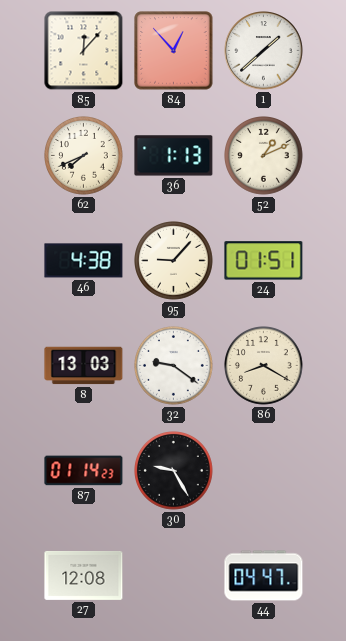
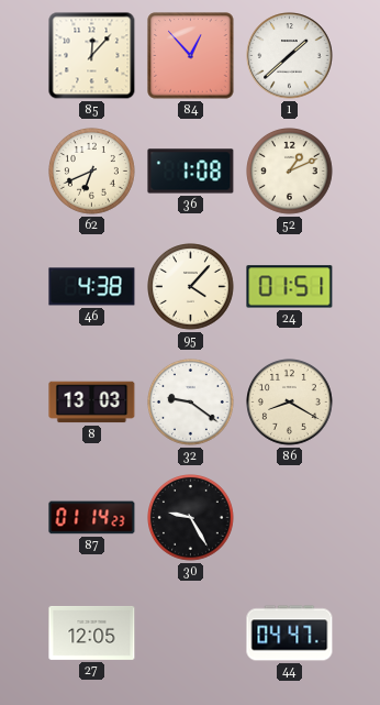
62: 7:41 -> 6:41 (92, 172)
36: 1:13 -> 1:08 (191, 172)
95: 9:07 -> 4:07 (191, 287)
27: 12:08 -> 12:05 (92, 632)
